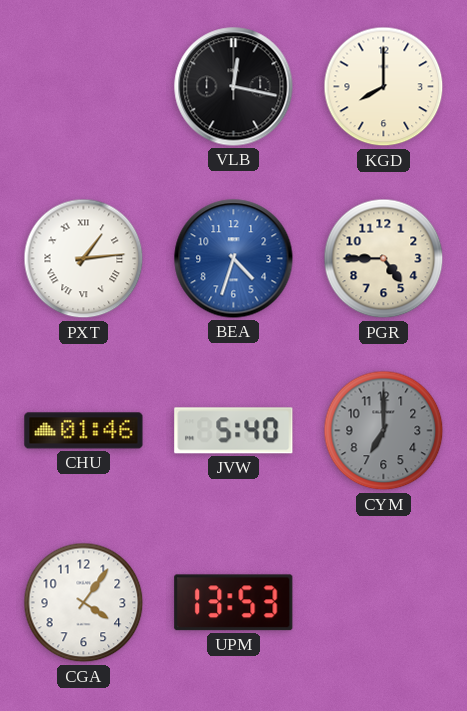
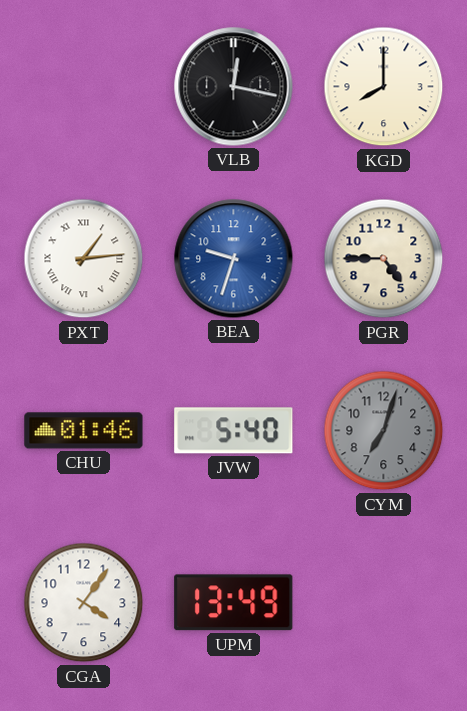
BEA: 4:33 -> 9:33 (234, 259)
CYM: 7:00 -> 7:03 (384, 431)
UPM: 13:53 -> 13:49 (234, 603)
